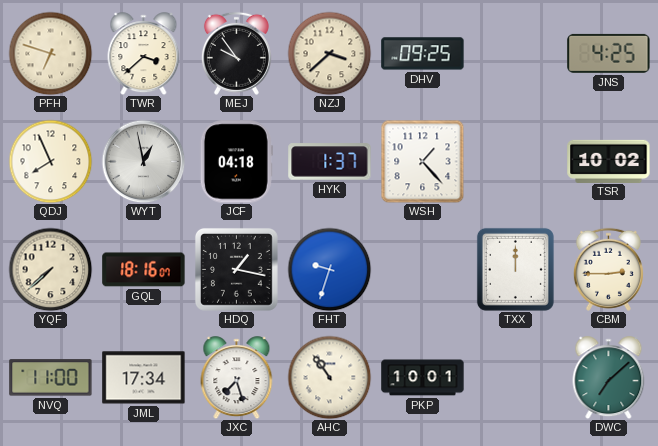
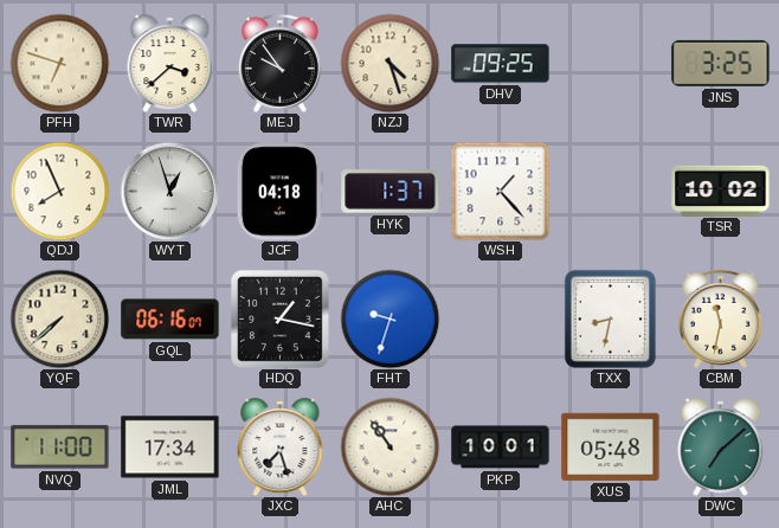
NZJ: 3:38 -> 4:27 (389, 63)
JNS: 4:25 -> 3:25 (721, 63)
WYT: 12:58 -> 12:57 (169, 191)
GQL: 18:16 -> 06:16 (170, 320)
TXX: 12:00 -> 8:32 (610, 318)
CBM: 2:45 -> 11:32 (720, 318)
XUS: none -> 05:48 (611, 446)
